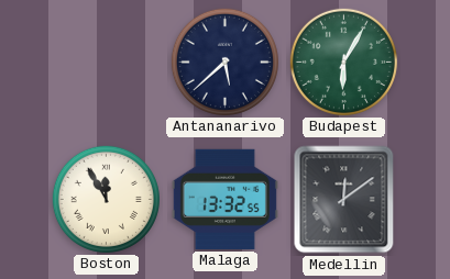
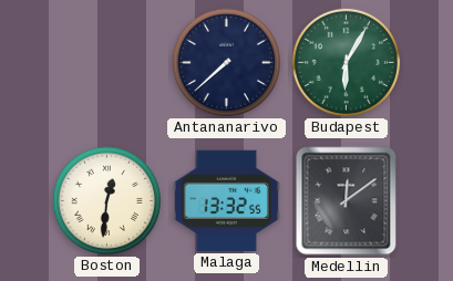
Antananarivo: 5:38 -> 7:38 (226, 62)
Boston: 11:55 -> 12:31 (106, 200)
